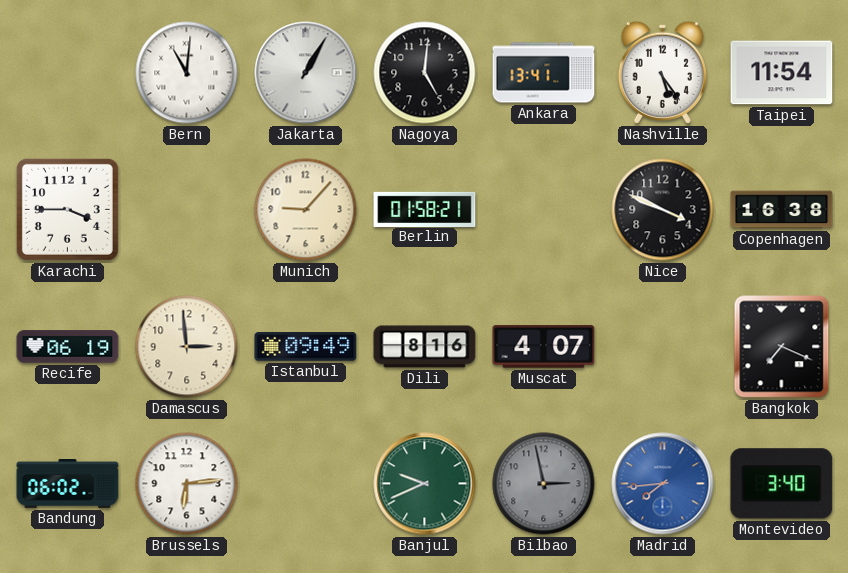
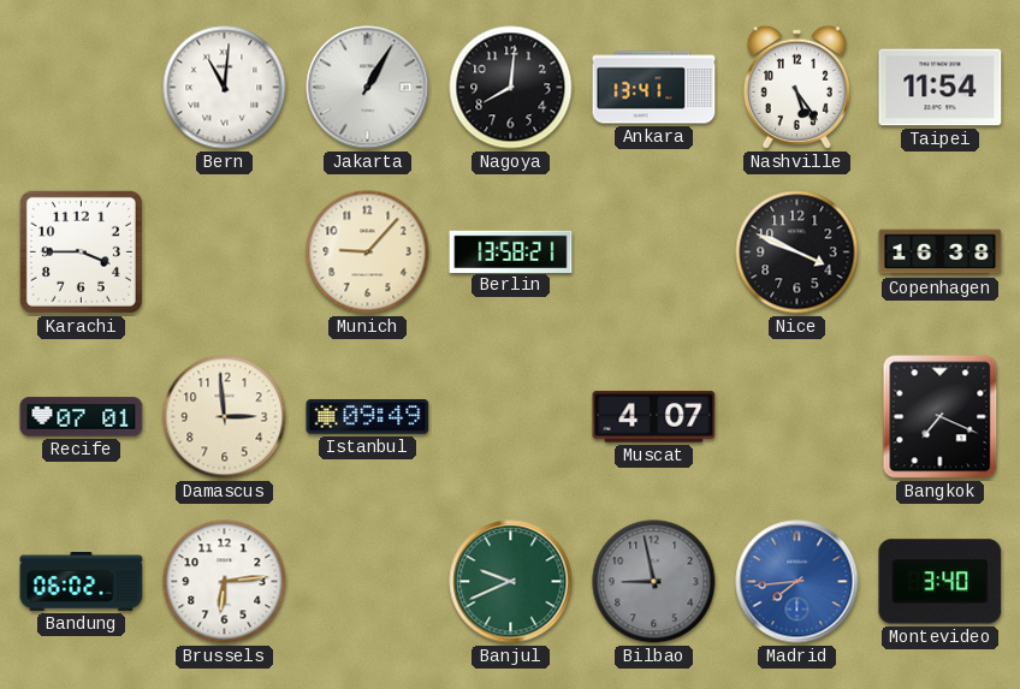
Nagoya: 5:01 -> 8:01 (511, 88)
Berlin: 01:58 -> 13:58 (511, 251)
Recife: 06:19 -> 07:01 (82, 417)
Dili: 8:16 -> none (425, 347)
Bilbao: 2:58 -> 8:58 (654, 582)
